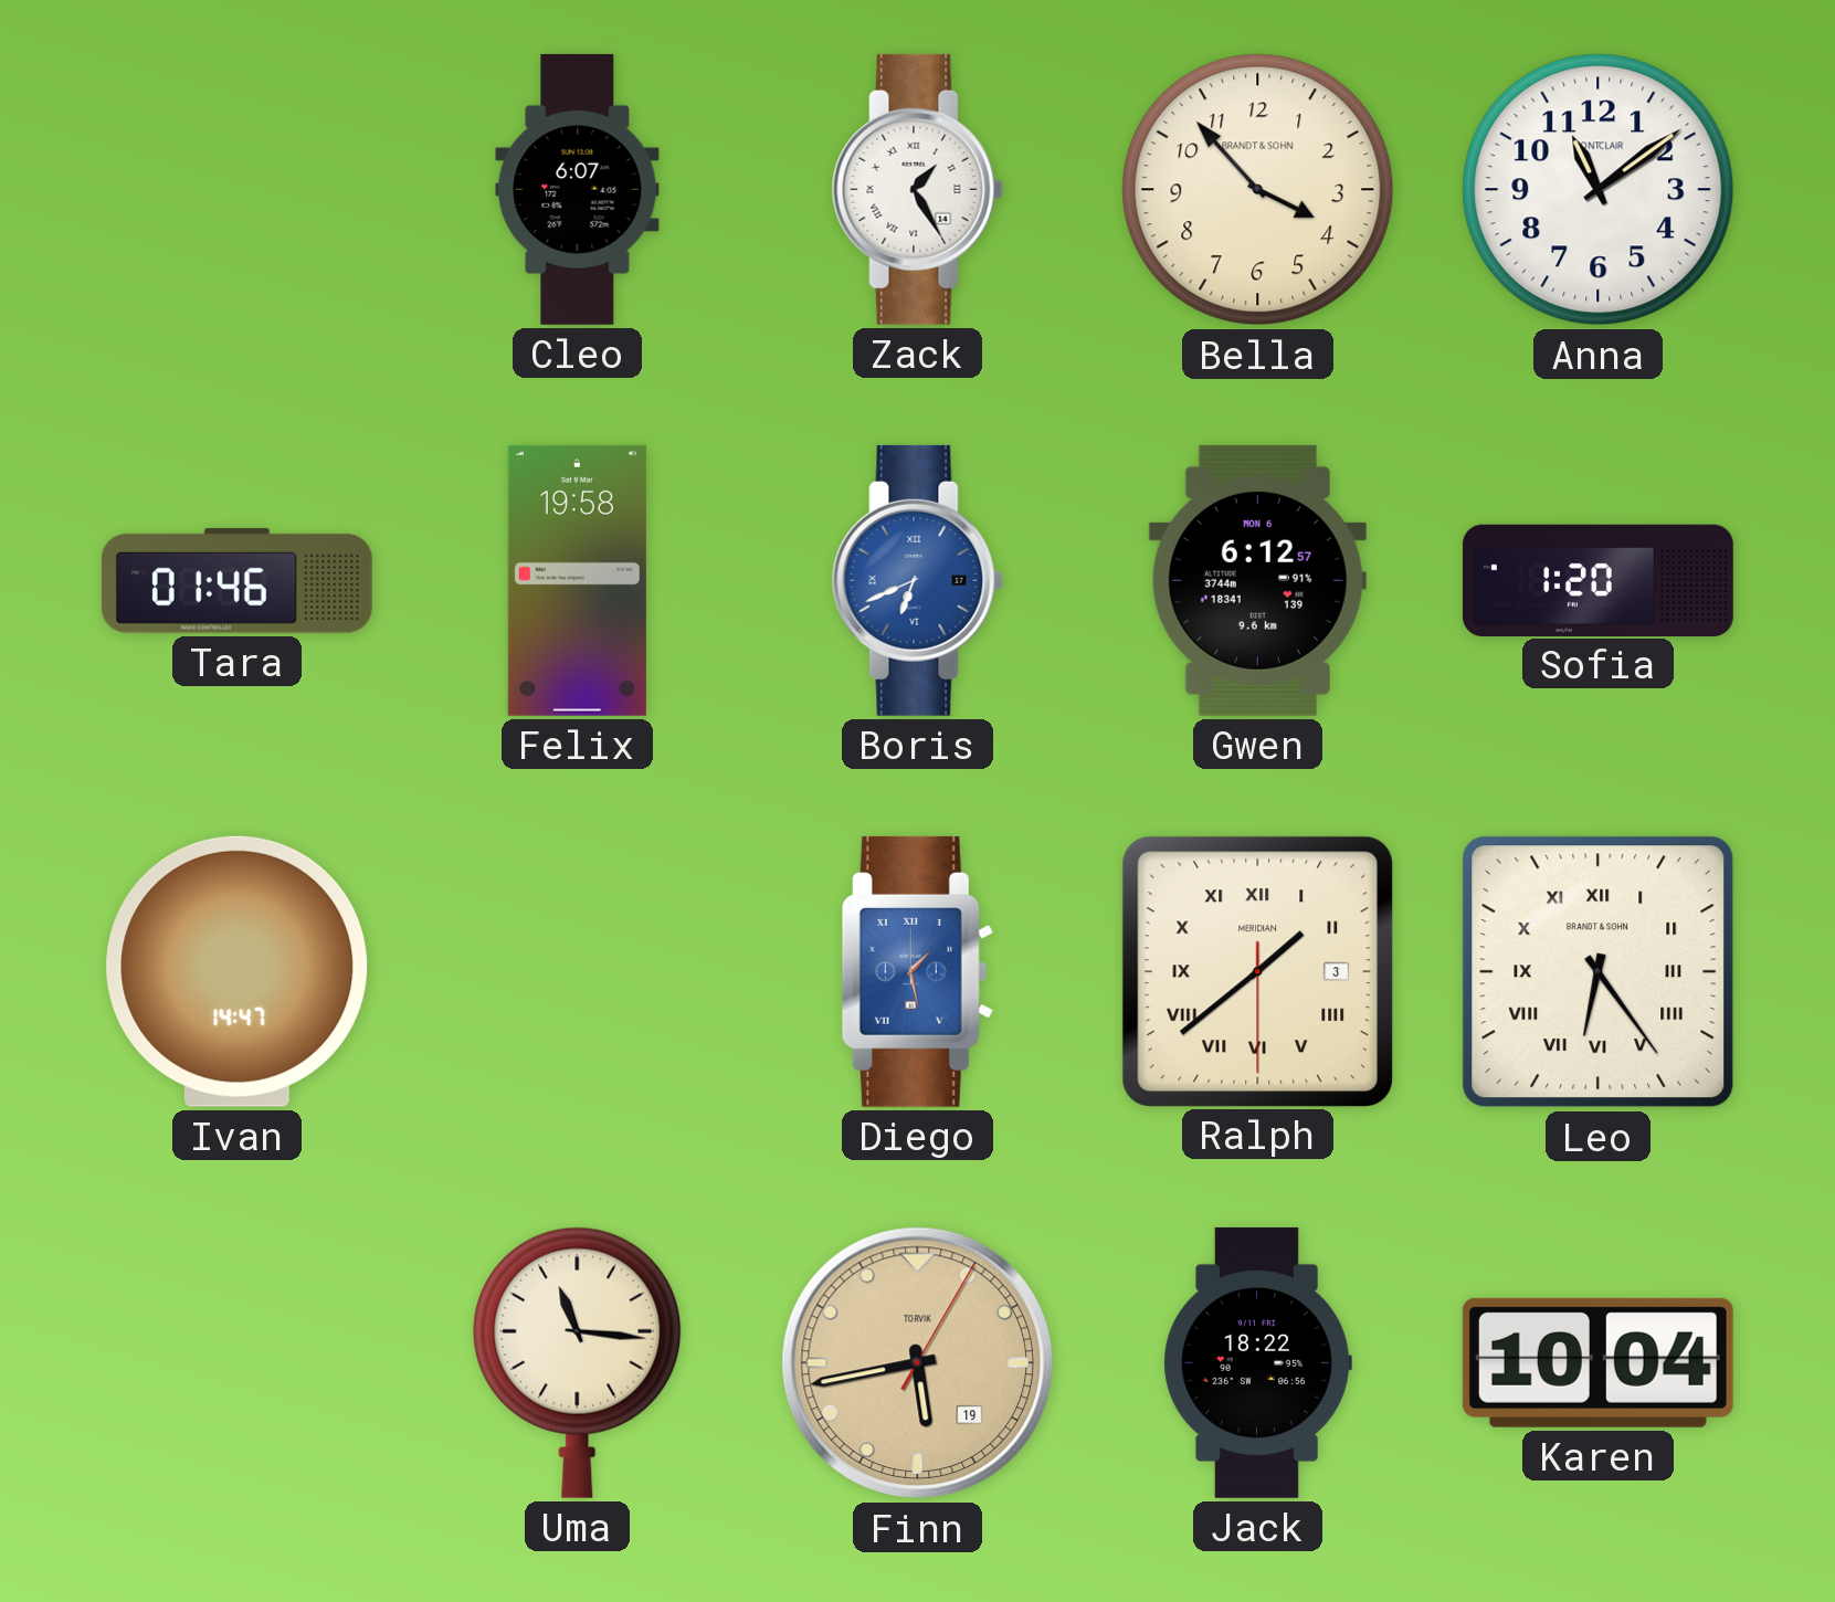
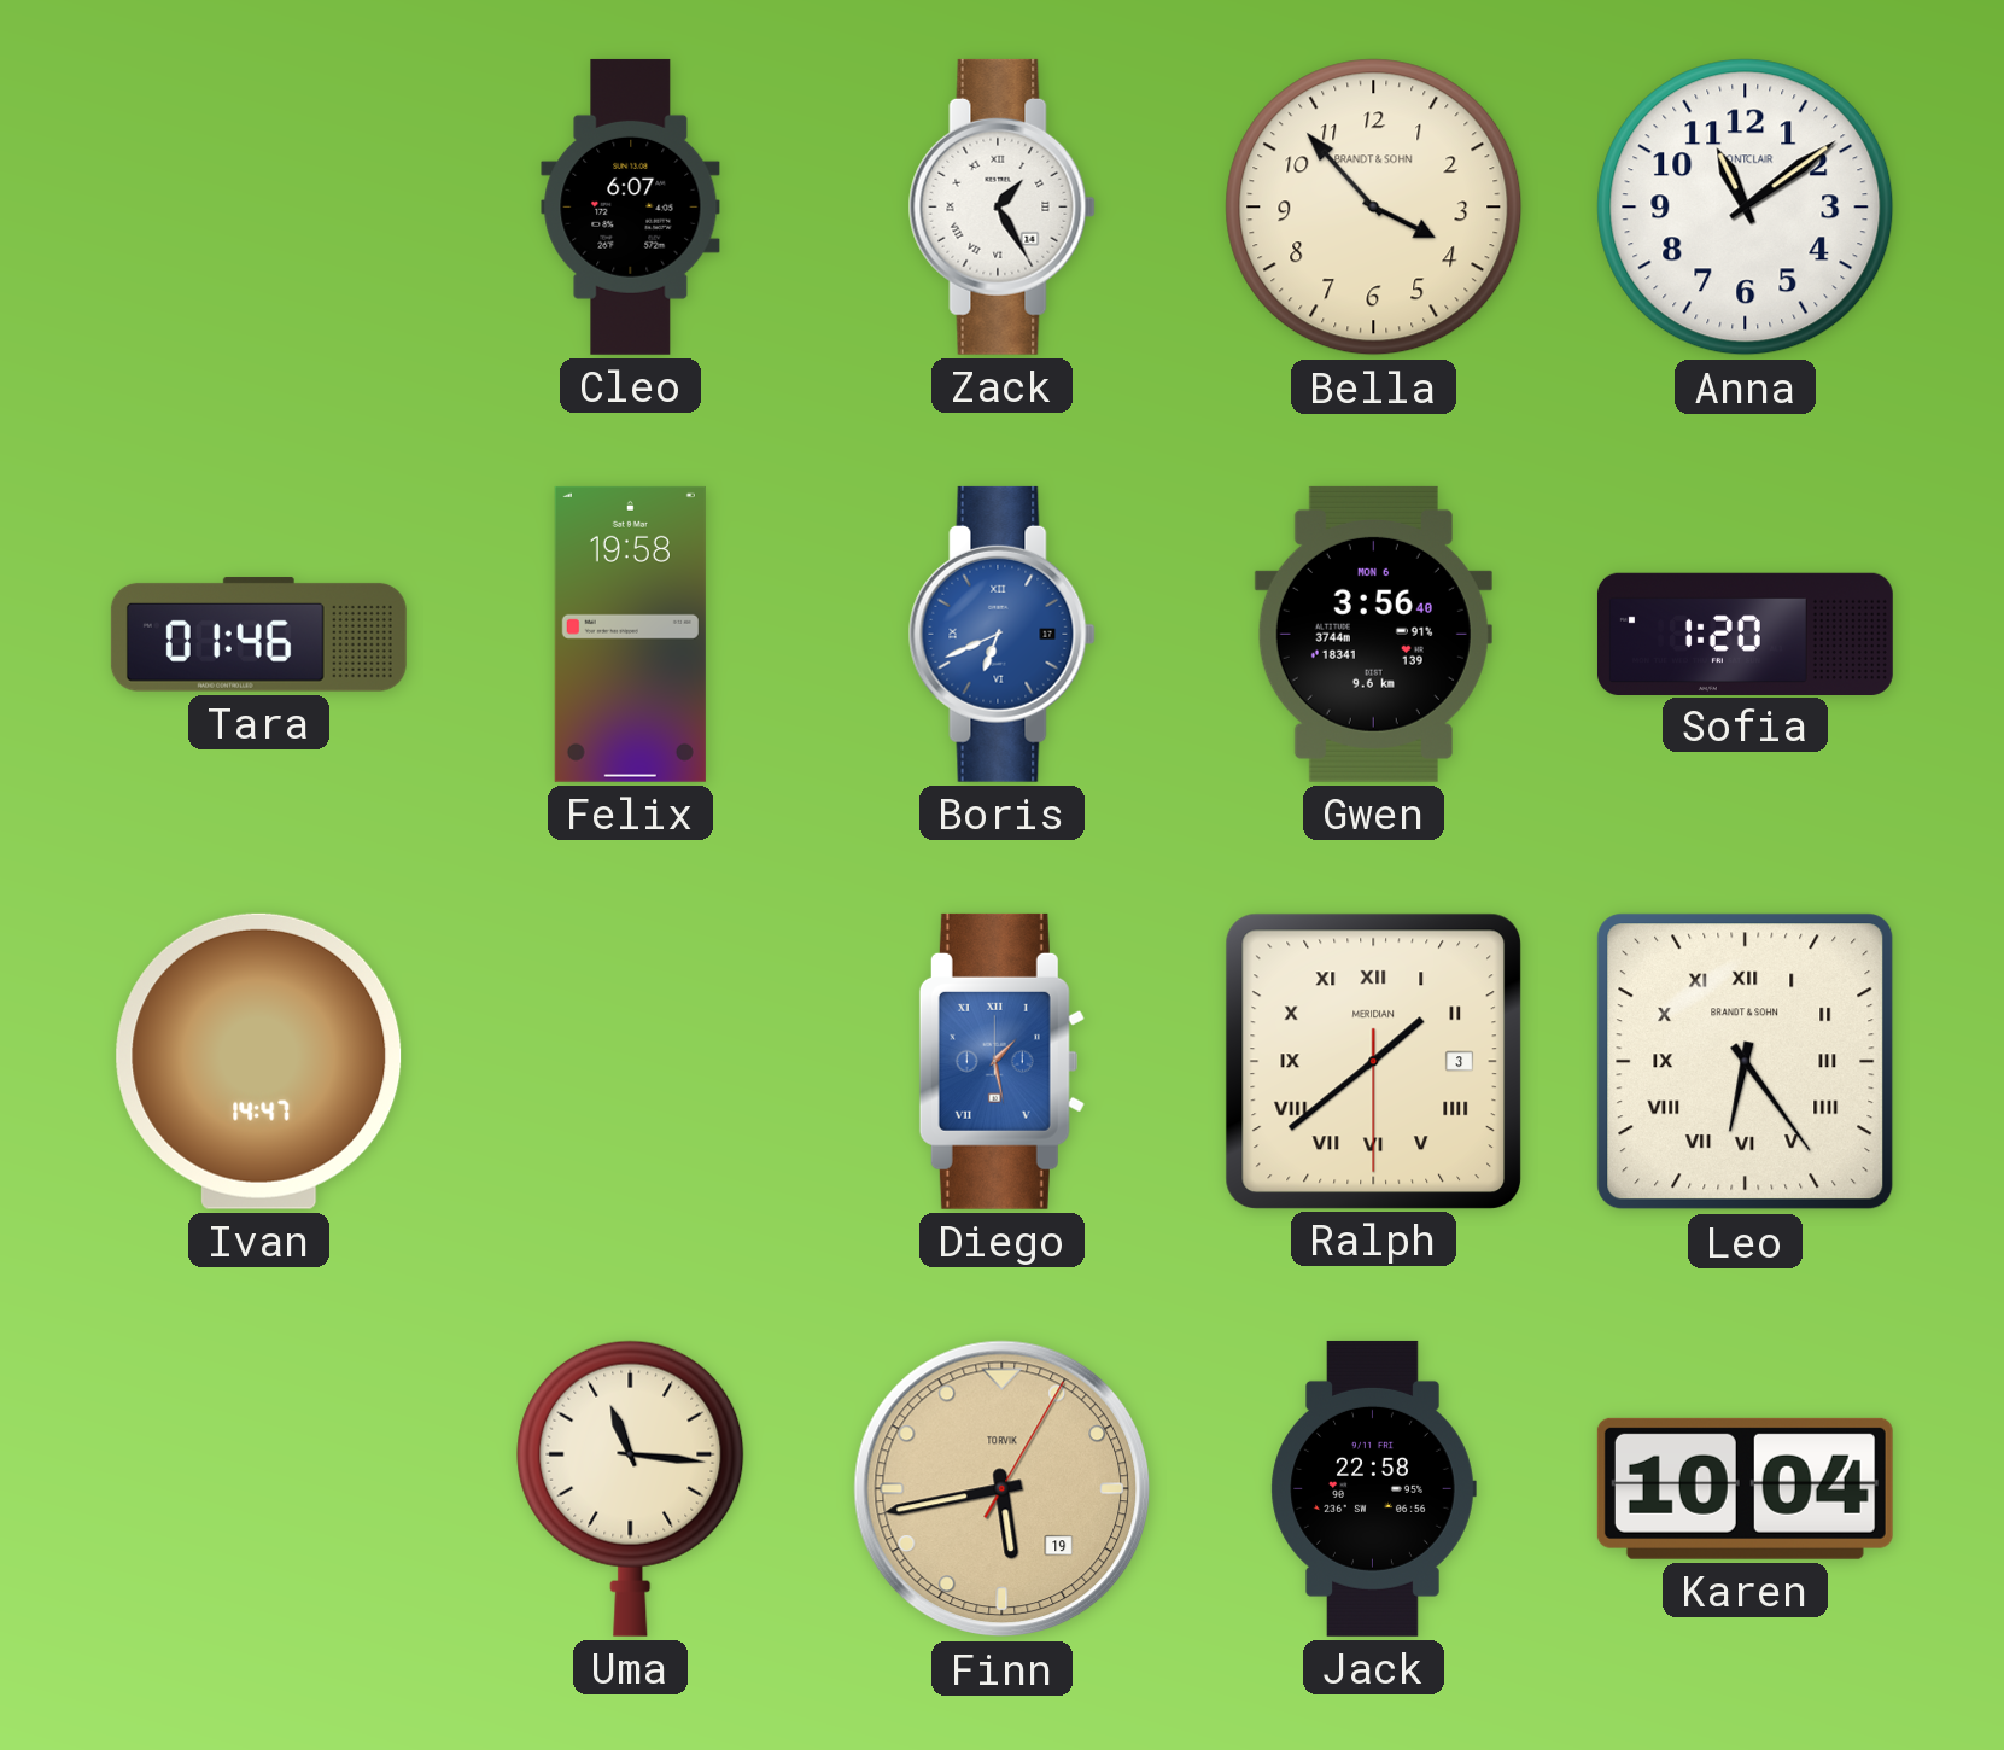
Gwen: 6:12 -> 3:56 (1373, 634)
Jack: 18:22 -> 22:58 (1373, 1488)
